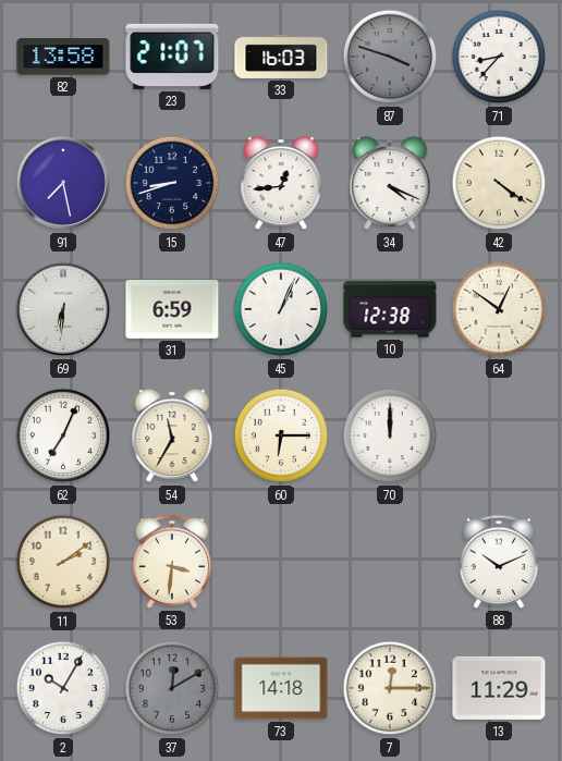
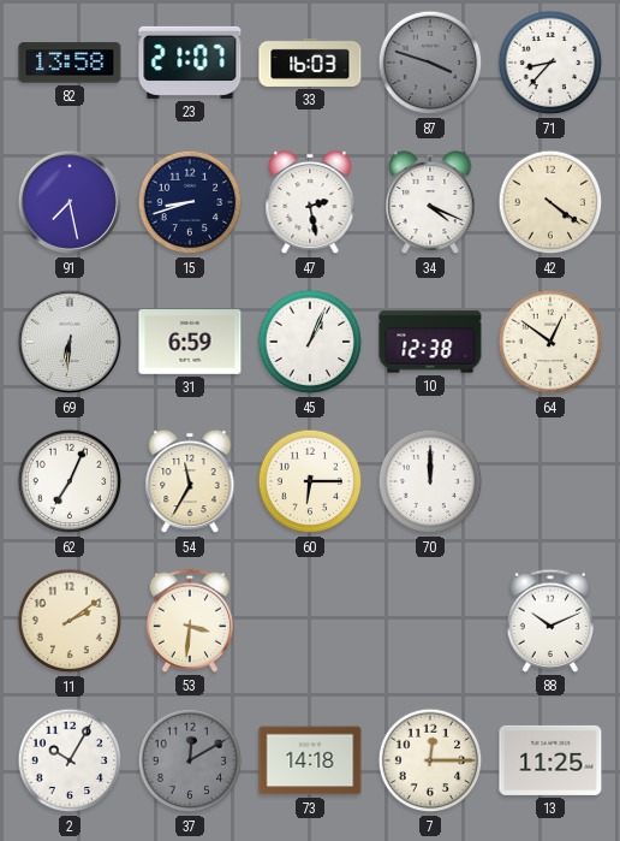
47: 12:44 -> 2:28 (310, 202)
13: 11:29 -> 11:25 (550, 760)
